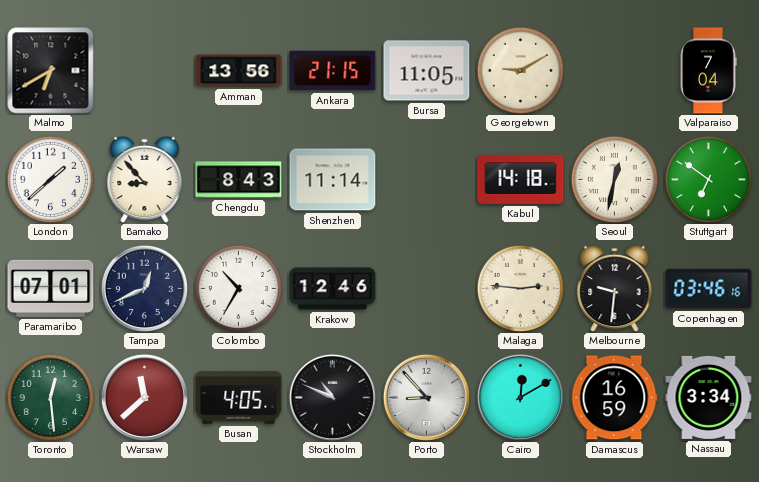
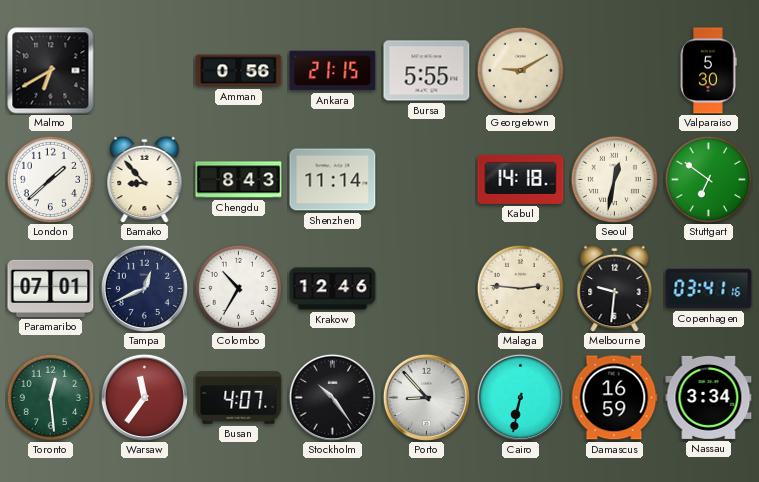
Amman: 13:56 -> 0:56 (239, 71)
Bursa: 11:05 -> 5:55 (427, 71)
Valparaiso: 7:04 -> 5:30 (708, 71)
Copenhagen: 03:46 -> 03:41 (709, 289)
Warsaw: 11:38 -> 11:36 (144, 397)
Busan: 4:05 -> 4:07 (239, 398)
Stockholm: 10:49 -> 10:24 (332, 397)
Cairo: 12:10 -> 6:32 (520, 397)
